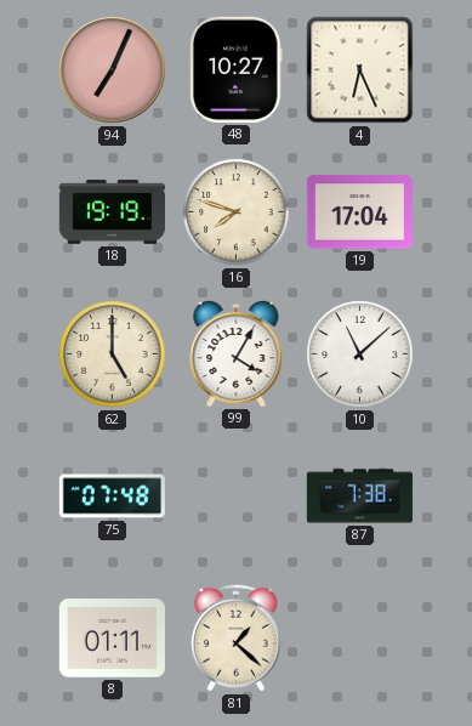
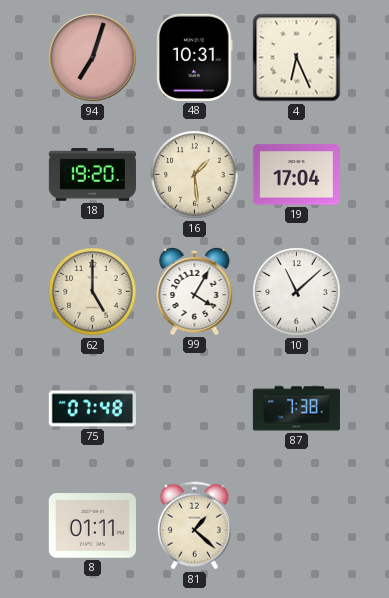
94: 7:04 -> 7:03 (93, 58)
48: 10:27 -> 10:31 (195, 57)
18: 19:19 -> 19:20 (92, 175)
16: 7:48 -> 1:29 (195, 175)
